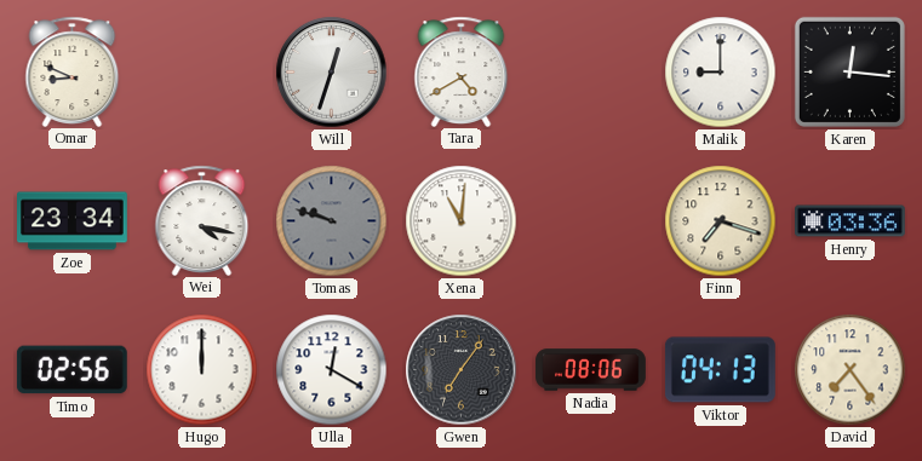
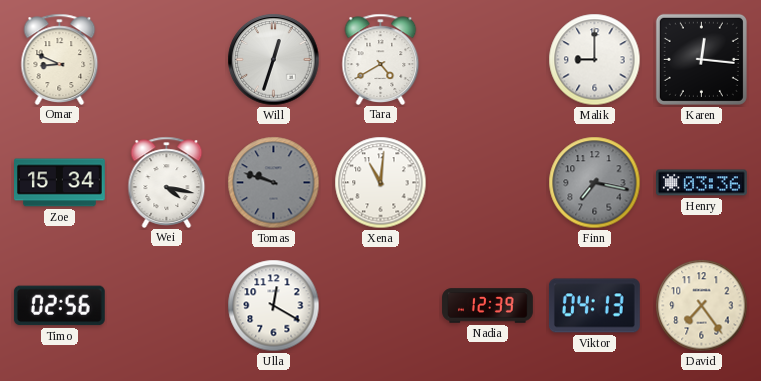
Zoe: 23:34 -> 15:34 (60, 183)
Finn: 7:18 -> 7:17 (595, 183)
Finn dial: cream -> grey (595, 183)
Hugo: 12:00 -> none (202, 370)
Gwen: 7:06 -> none (462, 370)
Nadia: 08:06 -> 12:39 (488, 306)
